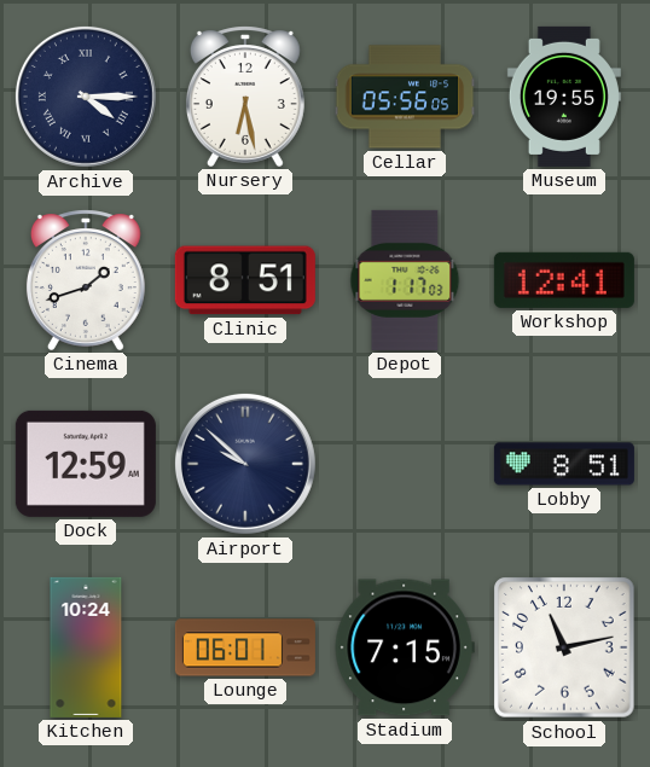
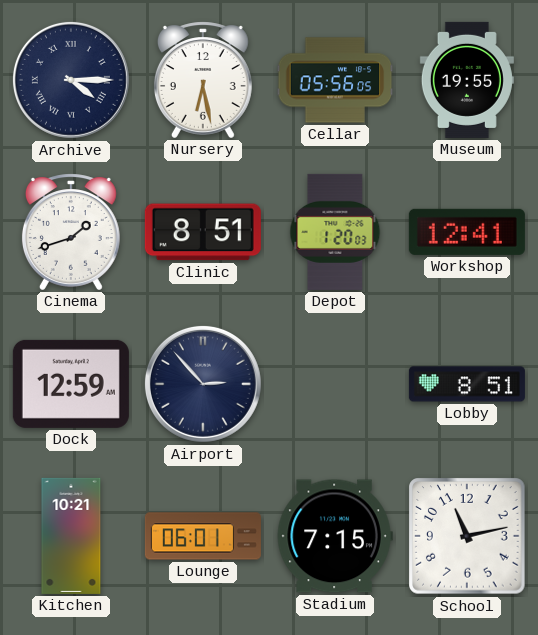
Depot: 1:17 -> 1:20 (335, 232)
Airport: 9:52 -> 2:53 (203, 384)
Kitchen: 10:24 -> 10:21 (71, 536)
